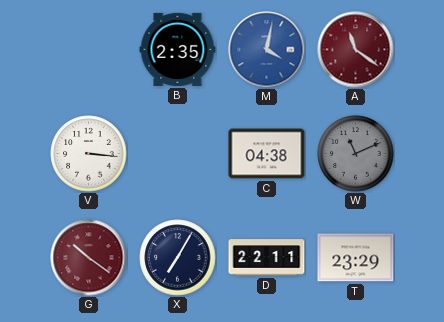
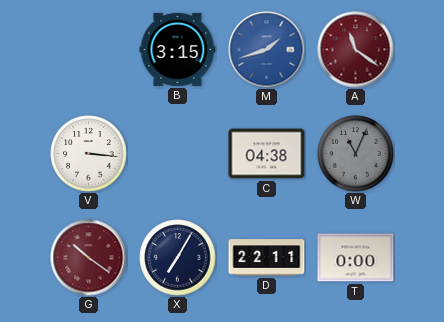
B: 2:35 -> 3:15 (178, 49)
M: 4:02 -> 1:42 (267, 50)
W: 11:11 -> 11:04 (356, 154)
T: 23:29 -> 0:00 (356, 258)
